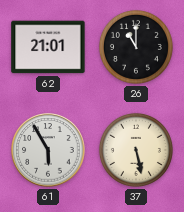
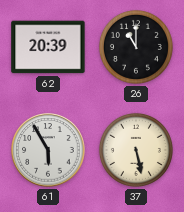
62: 21:01 -> 20:39 (48, 47)
